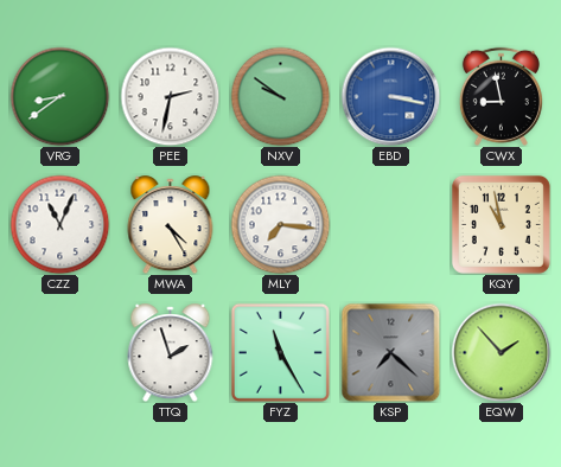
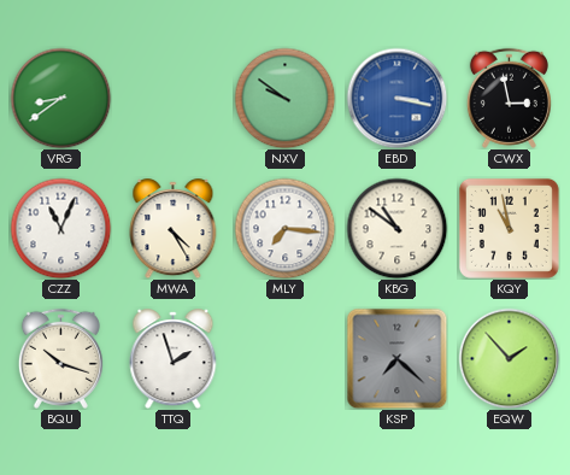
PEE: 2:32 -> none (170, 96)
CWX: 8:58 -> 2:58 (509, 98)
KBG: none -> 10:51 (396, 228)
BQU: none -> 10:18 (60, 358)
FYZ: 11:25 -> none (280, 352)
